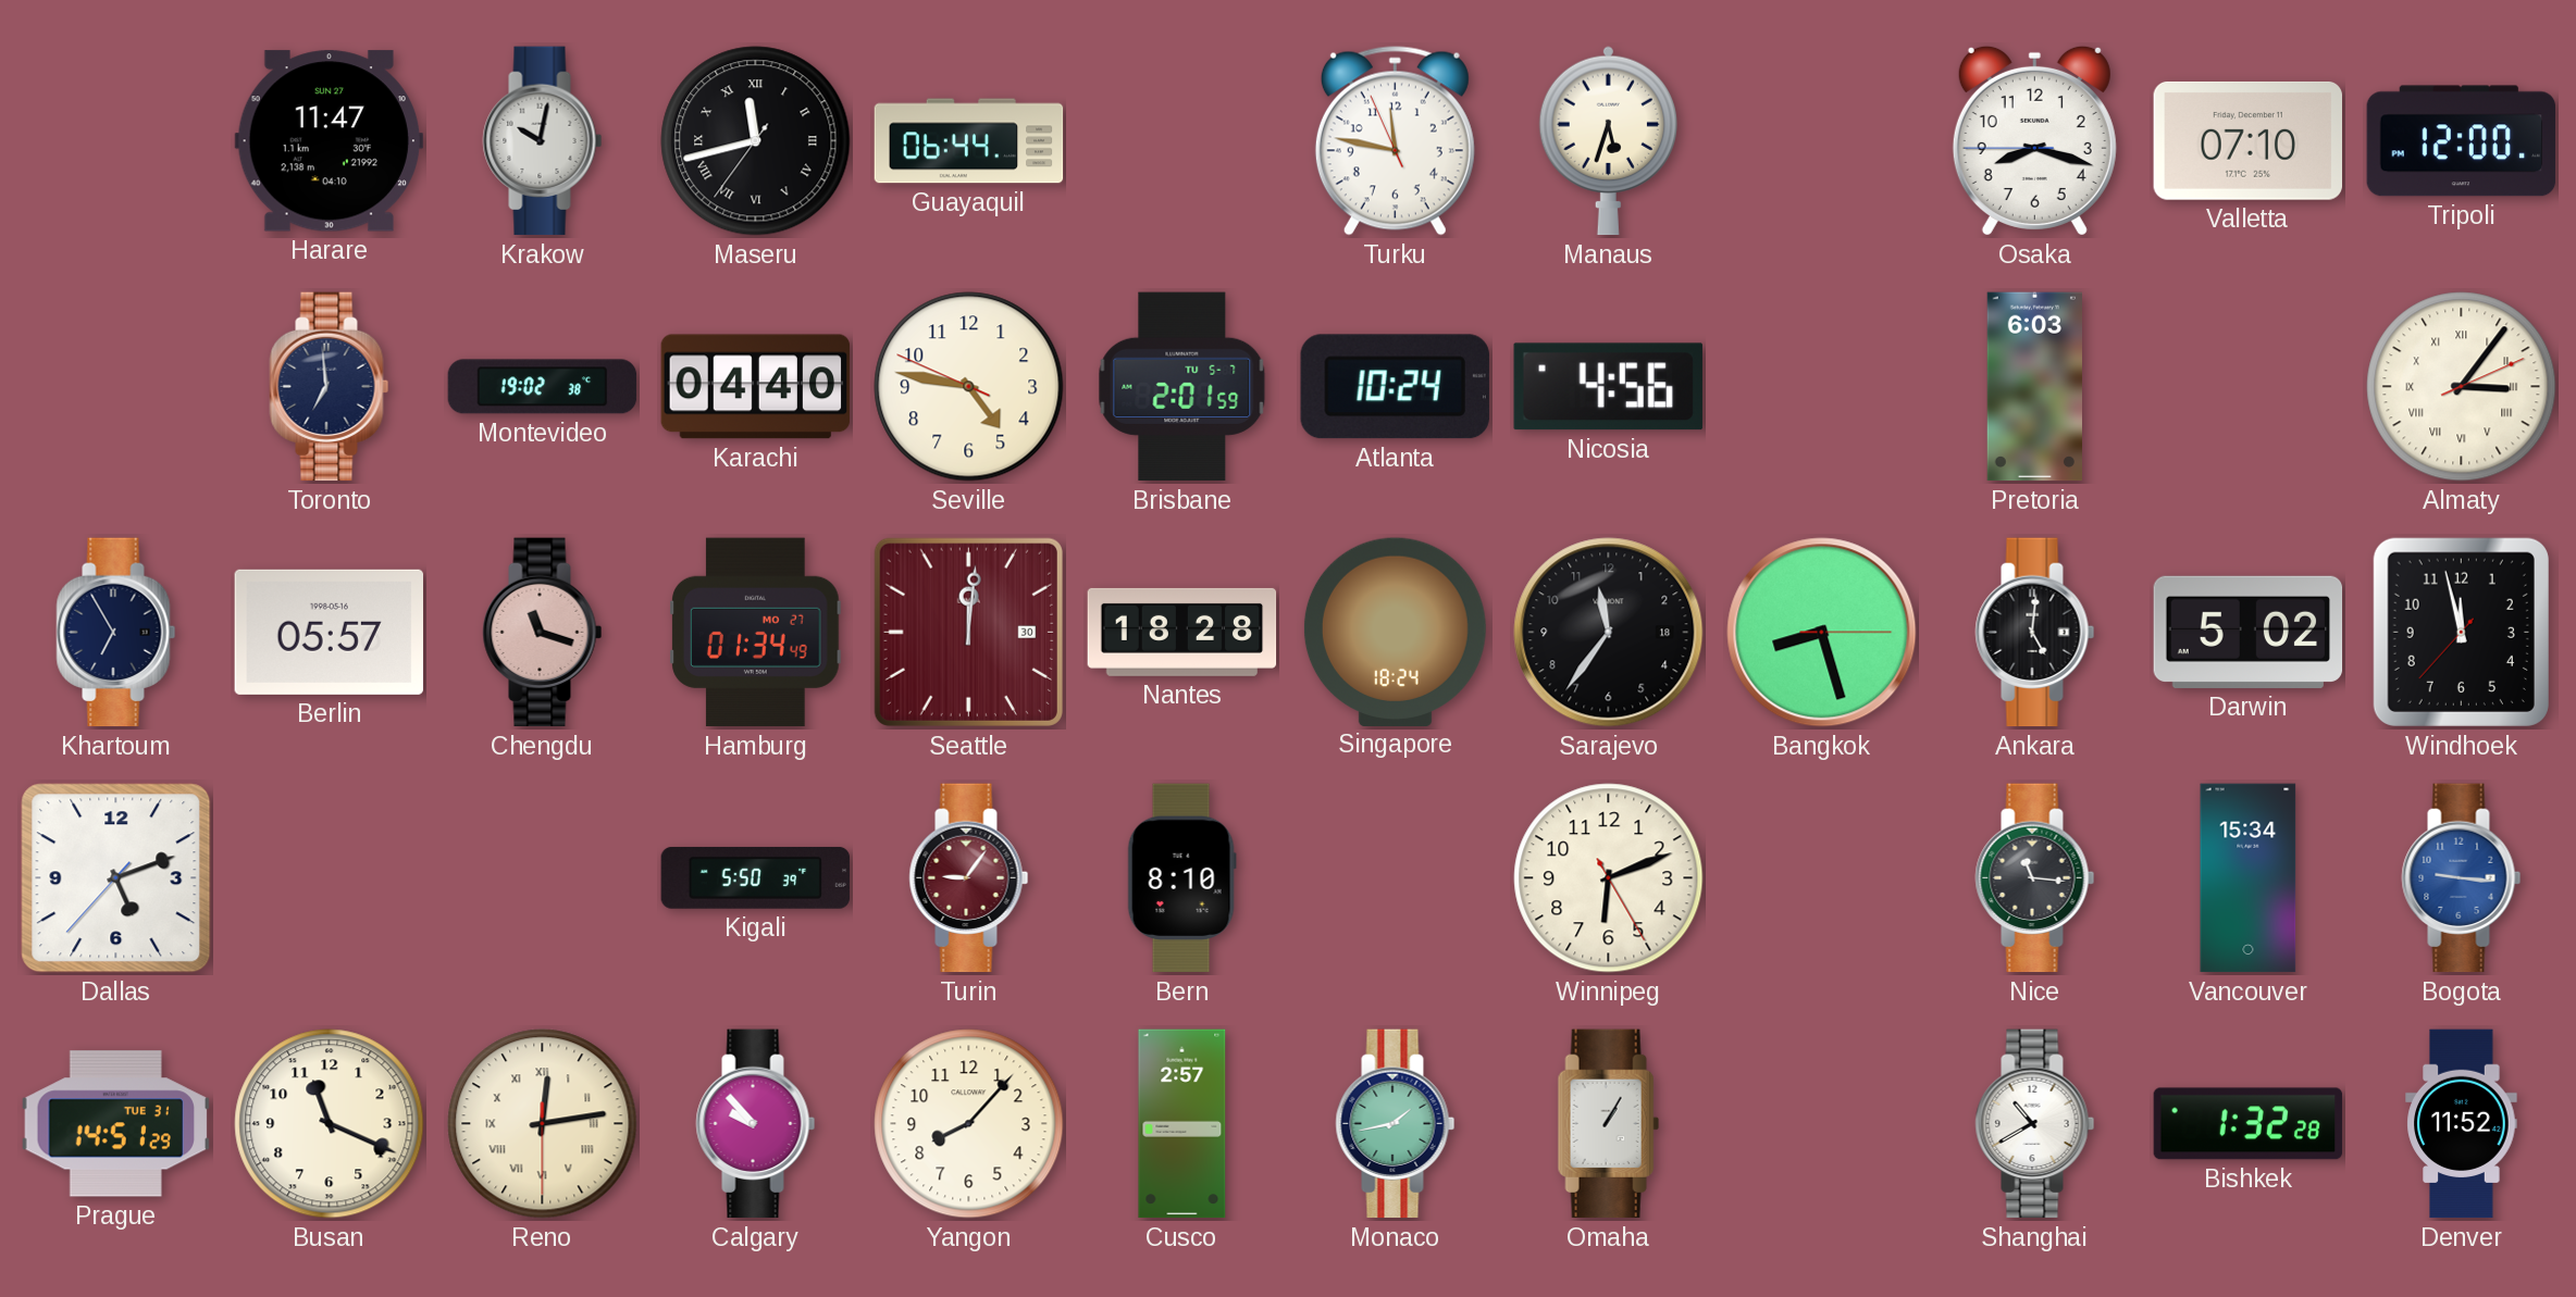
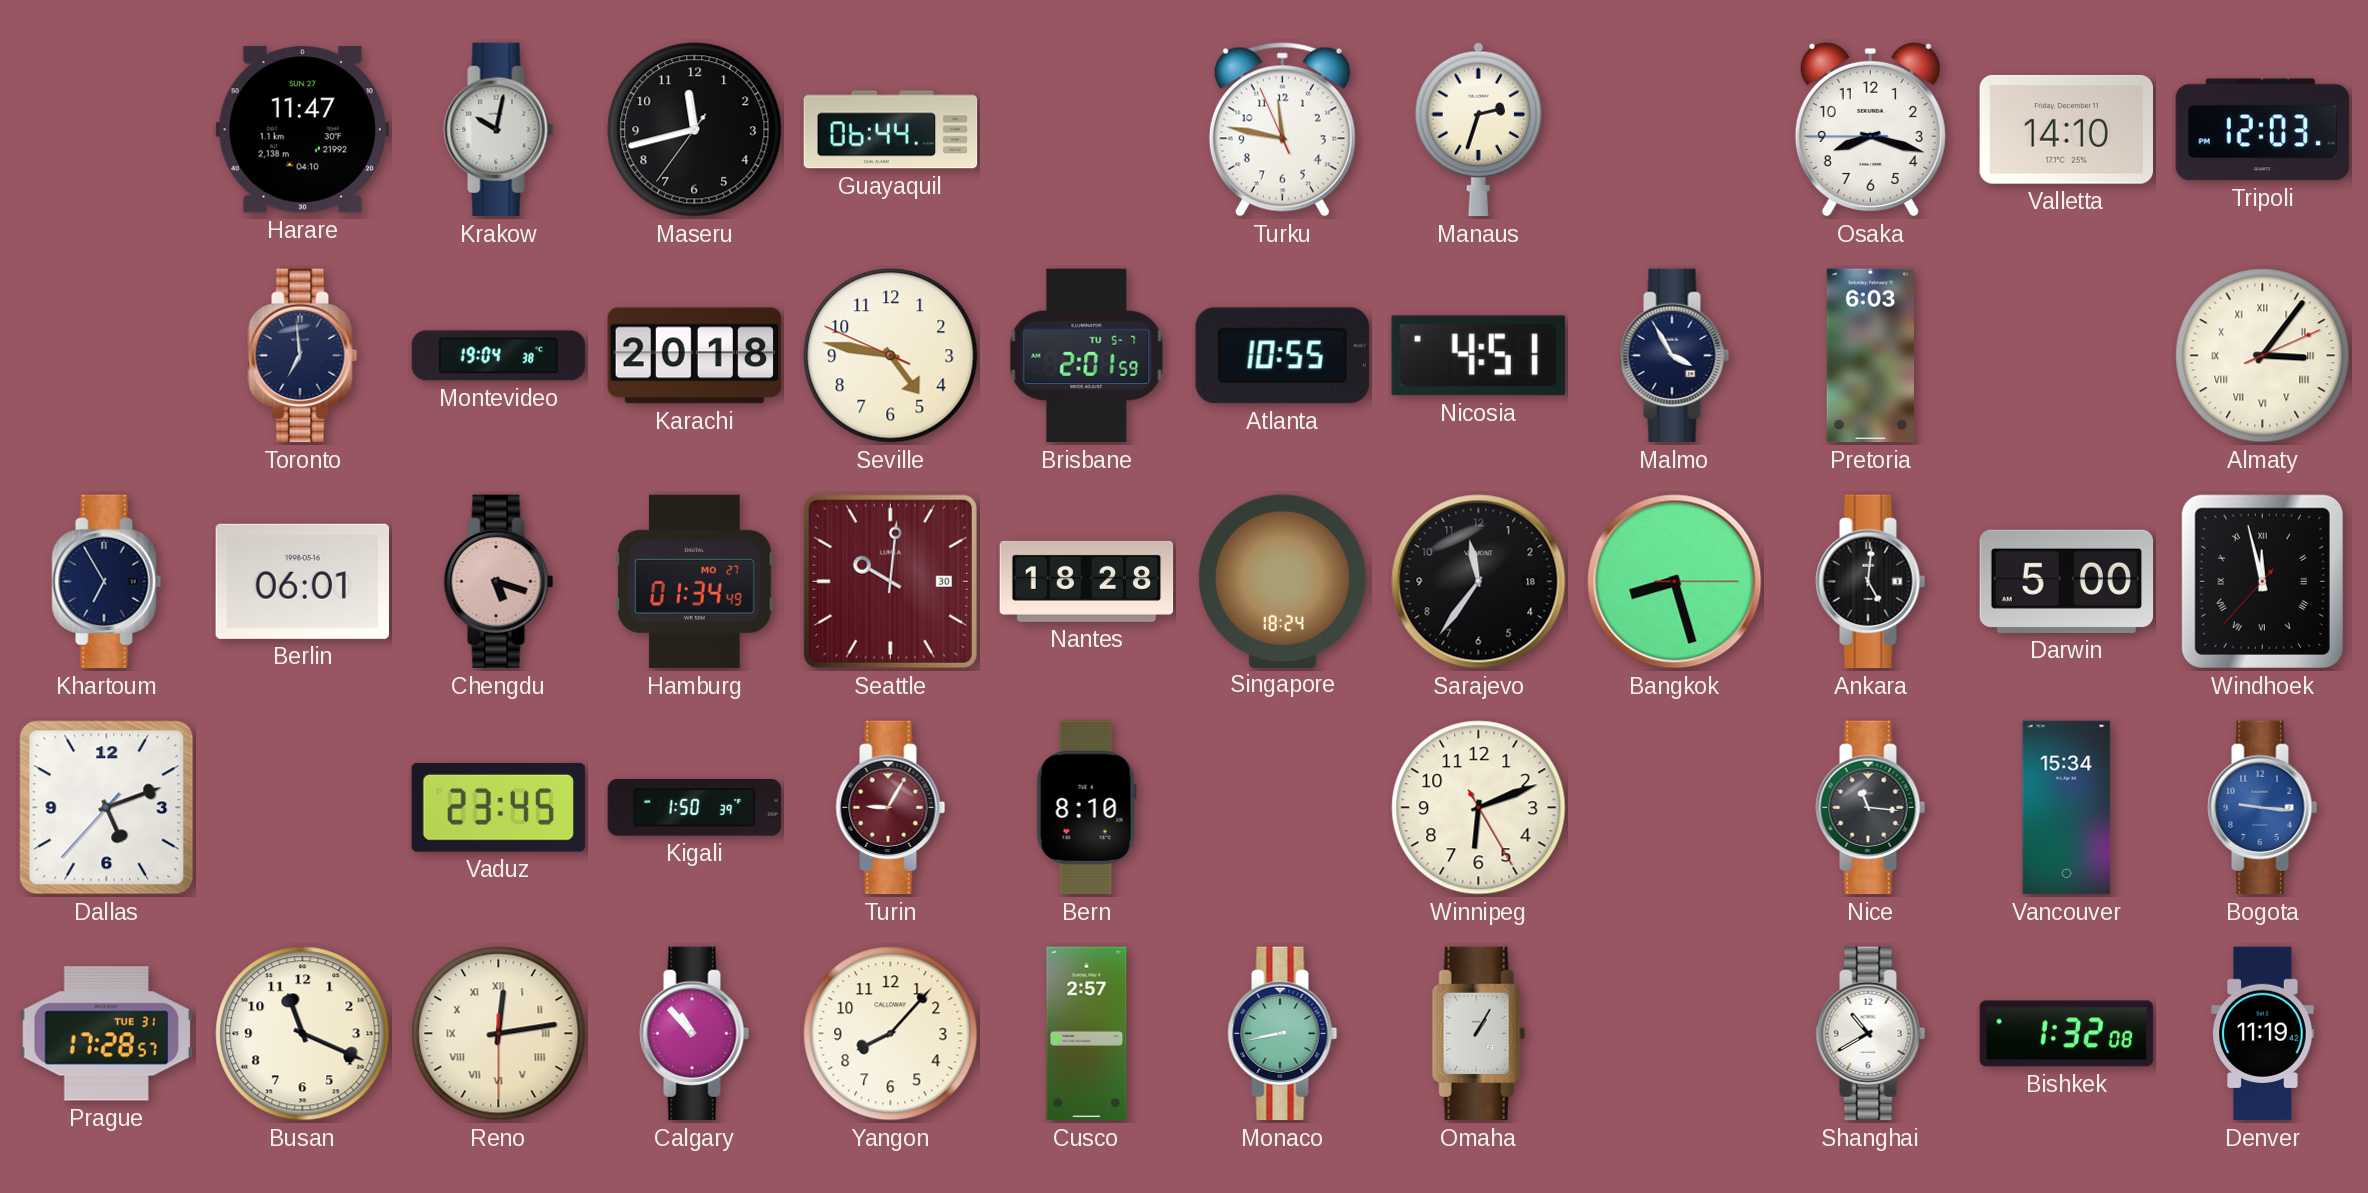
Maseru numerals: Roman -> Arabic (695, 130)
Manaus: 5:33 -> 2:33 (1478, 130)
Valletta: 07:10 -> 14:10 (2066, 129)
Tripoli: 12:00 -> 12:03 (2263, 130)
Montevideo: 19:02 -> 19:04 (499, 356)
Karachi: 04:40 -> 20:18 (695, 356)
Atlanta: 10:24 -> 10:55 (1282, 356)
Nicosia: 4:56 -> 4:51 (1478, 356)
Malmo: none -> 3:55 (1675, 356)
Berlin: 05:57 -> 06:01 (302, 581)
Chengdu: 11:18 -> 5:18 (499, 582)
Seattle: 12:01 -> 10:01 (890, 581)
Darwin: 5:02 -> 5:00 (2067, 581)
Windhoek numerals: Arabic -> Roman (2262, 581)
Vaduz: none -> 23:45 (498, 807)
Kigali: 5:50 -> 1:50 (695, 808)
Turin: 9:06 -> 9:05 (891, 808)
Prague: 14:51 -> 17:28 (106, 1034)
Calgary: 9:53 -> 10:53 (695, 1034)
Monaco: 1:43 -> 8:43 (1283, 1034)
Bishkek: 1:32:28 -> 1:32:08 (2067, 1034)
Denver: 11:52 -> 11:19 (2263, 1034)
